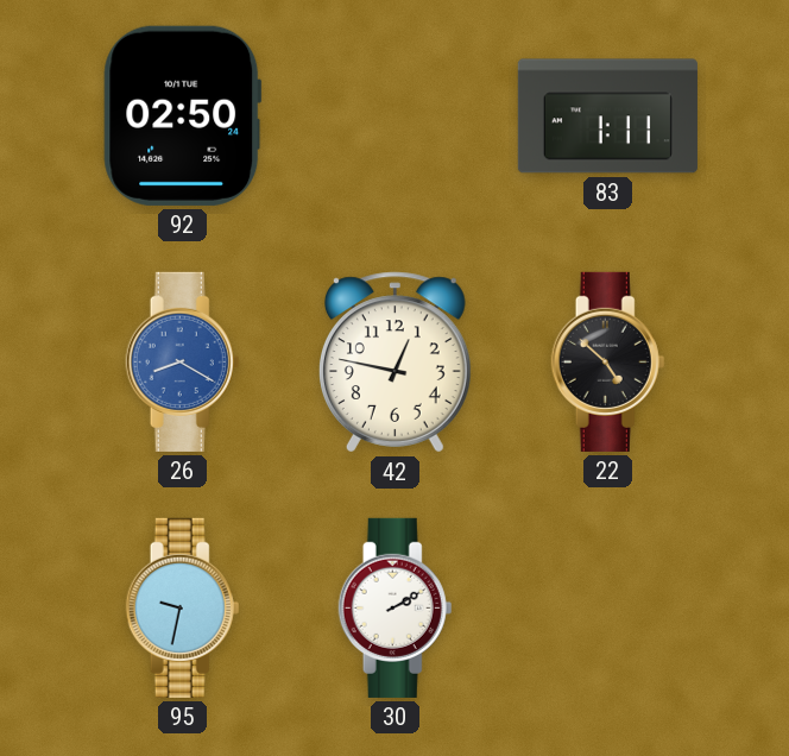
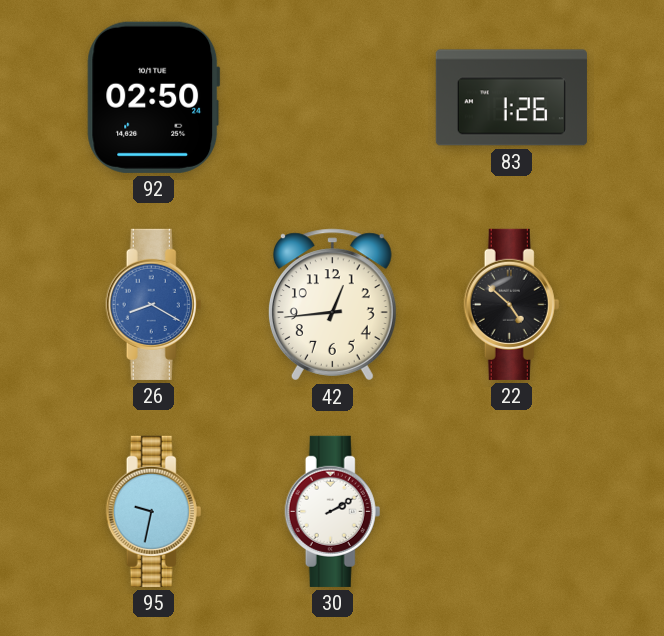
83: 1:11 -> 1:26 (511, 98)
42: 12:47 -> 12:44 (332, 305)
